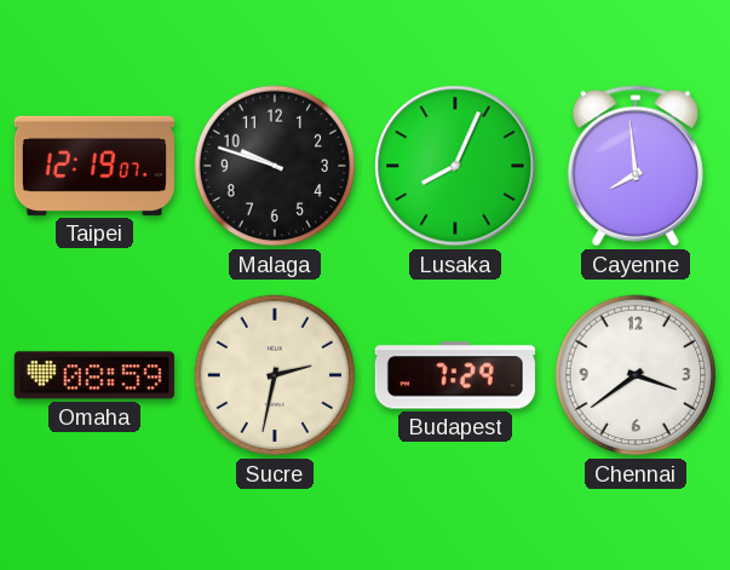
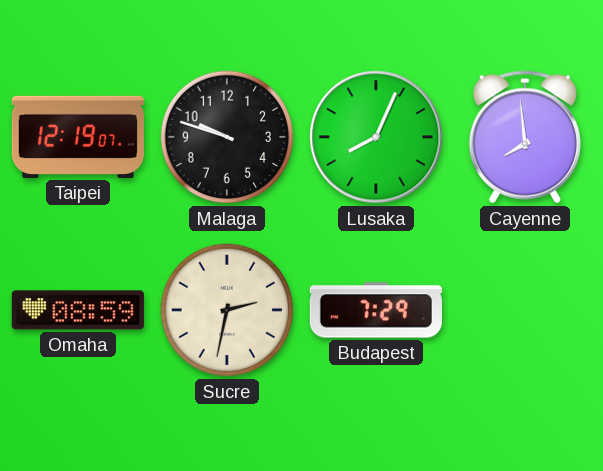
Chennai: 3:39 -> none (636, 375)
